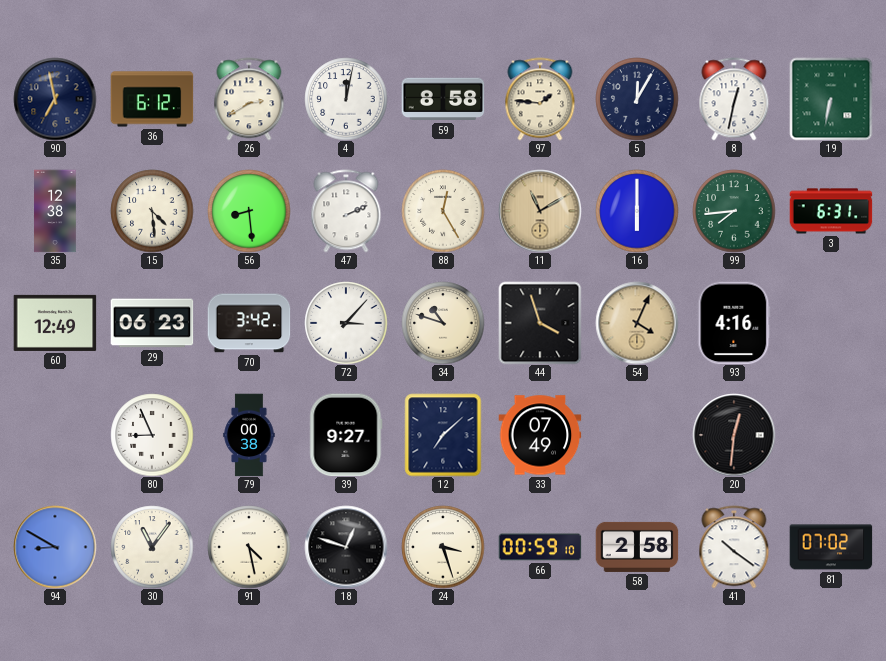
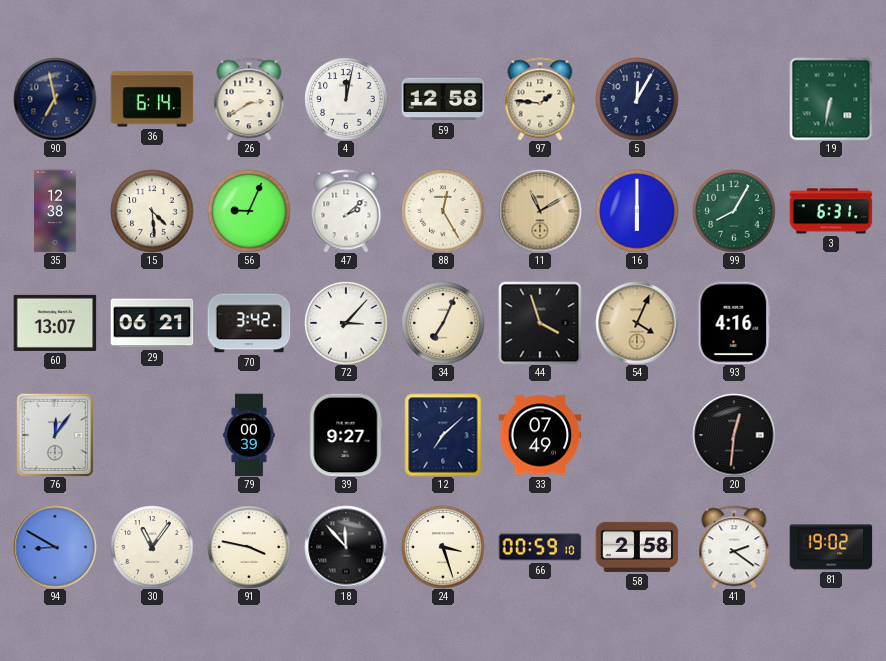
36: 6:12 -> 6:14 (152, 99)
59: 8:58 -> 12:58 (443, 99)
8: 12:32 -> none (734, 99)
56: 8:29 -> 9:04 (249, 211)
47: 2:11 -> 2:08 (346, 211)
99: 7:44 -> 8:05 (734, 211)
60: 12:49 -> 13:07 (55, 323)
29: 06:23 -> 06:21 (152, 323)
34: 10:48 -> 7:04 (443, 323)
76: none -> 12:06 (55, 435)
80: 8:56 -> none (152, 435)
79: 00:38 -> 00:39 (249, 435)
91: 4:28 -> 3:47 (249, 547)
18: 12:48 -> 11:53 (346, 547)
41: 10:21 -> 2:21 (734, 547)
81: 07:02 -> 19:02 (831, 547)
